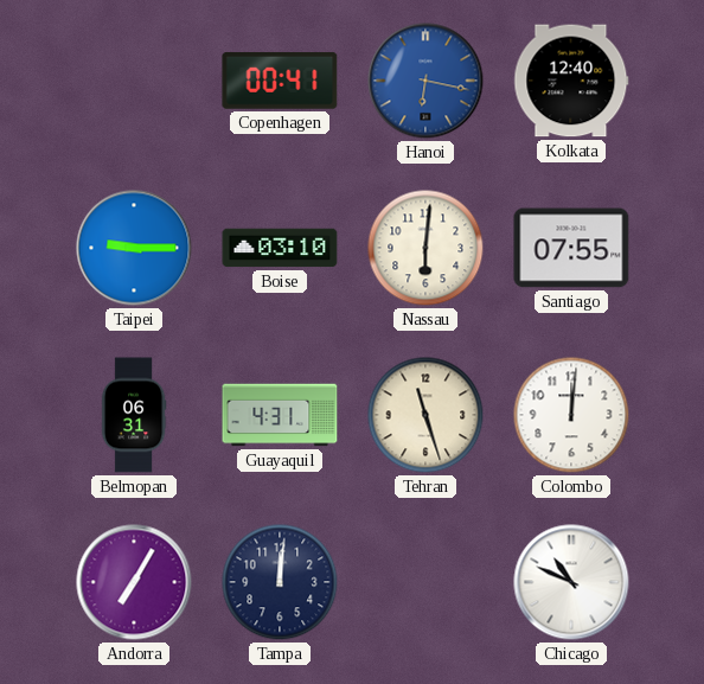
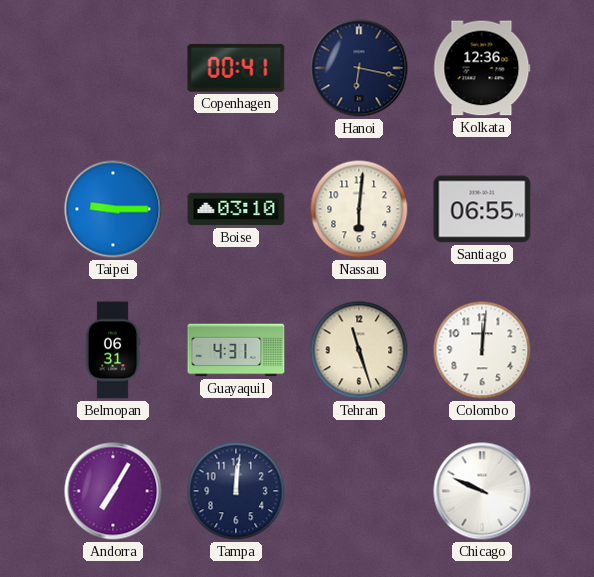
Hanoi dial: blue -> navy (359, 68)
Kolkata: 12:40 -> 12:36 (482, 68)
Santiago: 07:55 -> 06:55 (482, 209)
Chicago: 10:49 -> 9:49 (482, 491)
